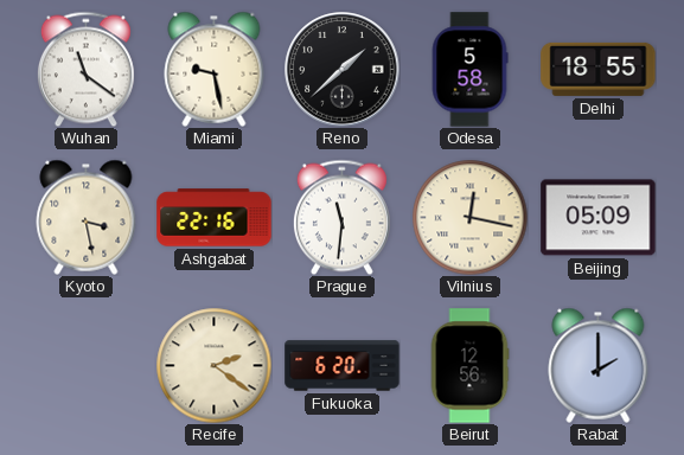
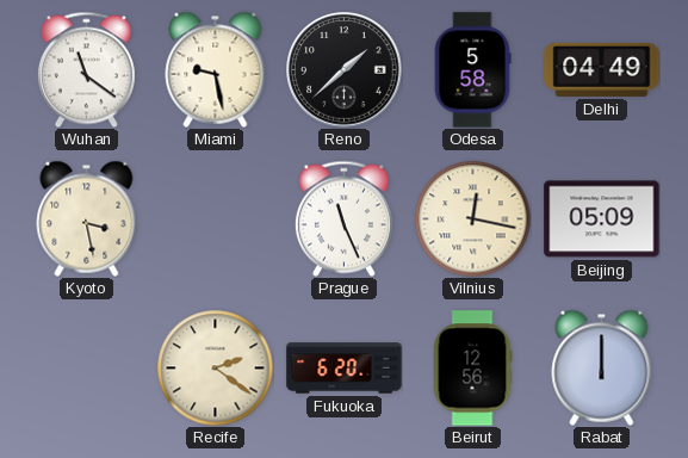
Delhi: 18:55 -> 04:49 (602, 69)
Ashgabat: 22:16 -> none (215, 218)
Prague: 11:31 -> 11:26 (343, 218)
Rabat: 2:00 -> 12:00 (602, 367)
